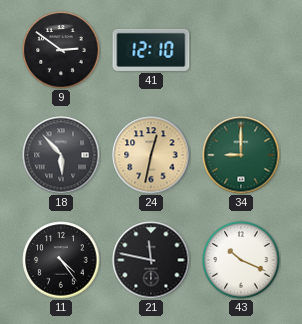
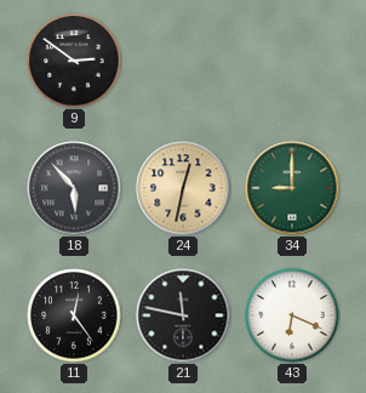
41: 12:10 -> none (151, 50)
11: 4:24 -> 12:24 (74, 315)
43: 10:19 -> 6:19 (292, 315)
